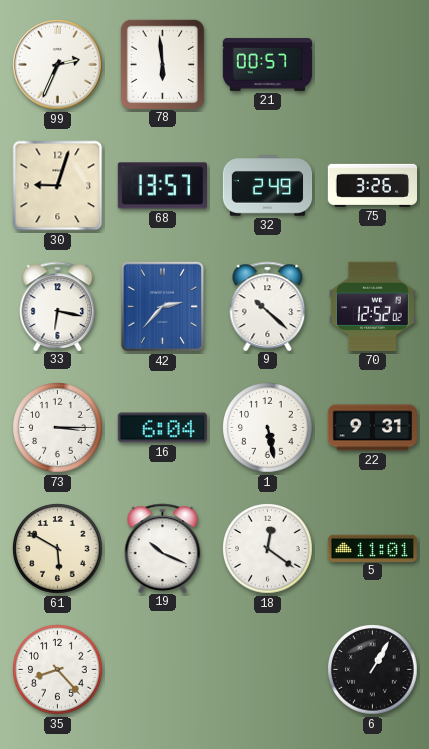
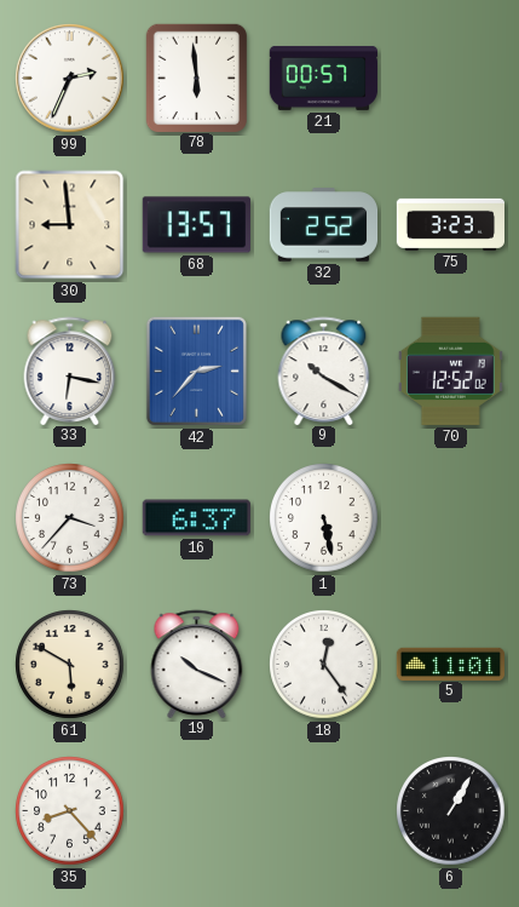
30: 9:03 -> 8:59 (70, 225)
32: 2:49 -> 2:52 (324, 225)
75: 3:26 -> 3:23 (450, 224)
9: 10:22 -> 10:20 (324, 371)
73: 3:15 -> 3:37 (70, 518)
16: 6:04 -> 6:37 (196, 518)
22: 9:31 -> none (373, 428)
18: 12:21 -> 12:24 (324, 665)
